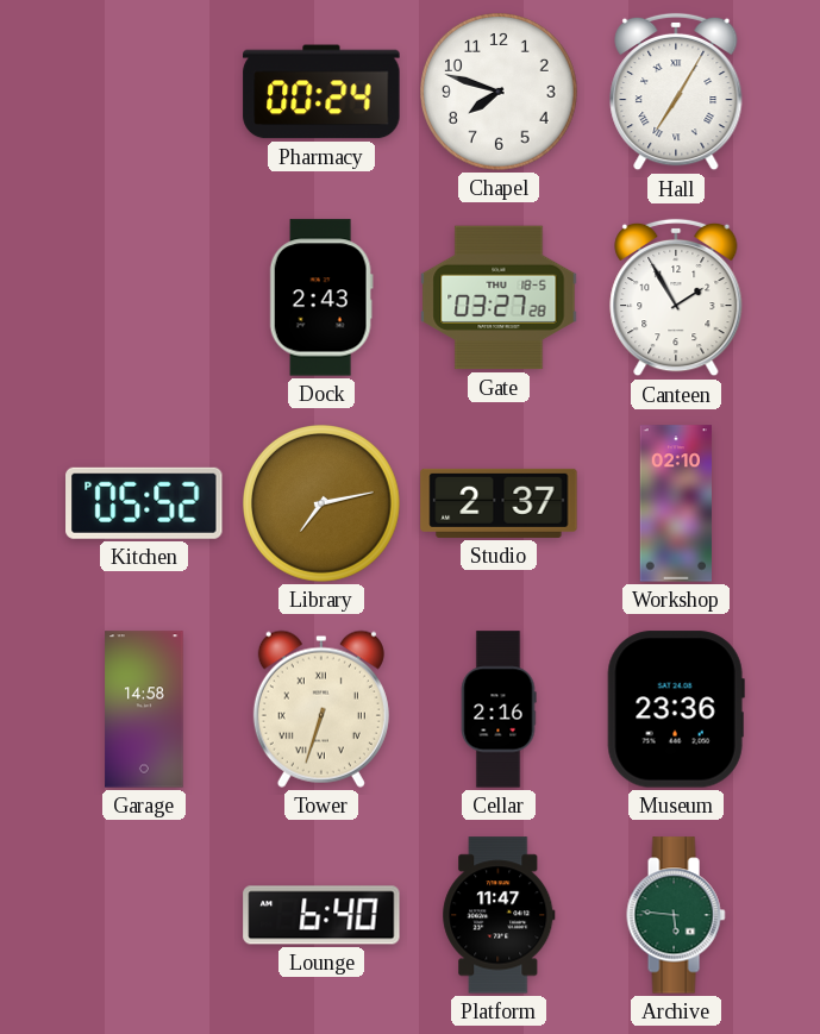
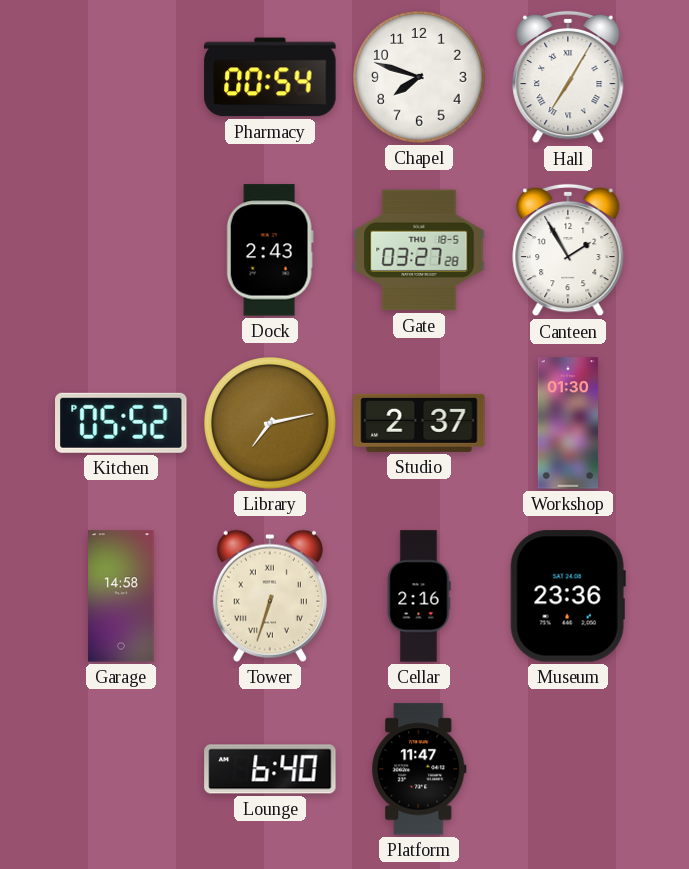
Pharmacy: 00:24 -> 00:54 (270, 77)
Workshop: 02:10 -> 01:30 (568, 423)
Archive: 5:46 -> none (676, 915)
